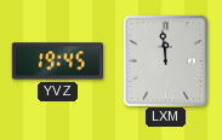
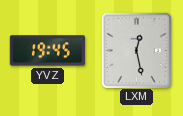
LXM: 11:59 -> 12:28 (136, 50)
